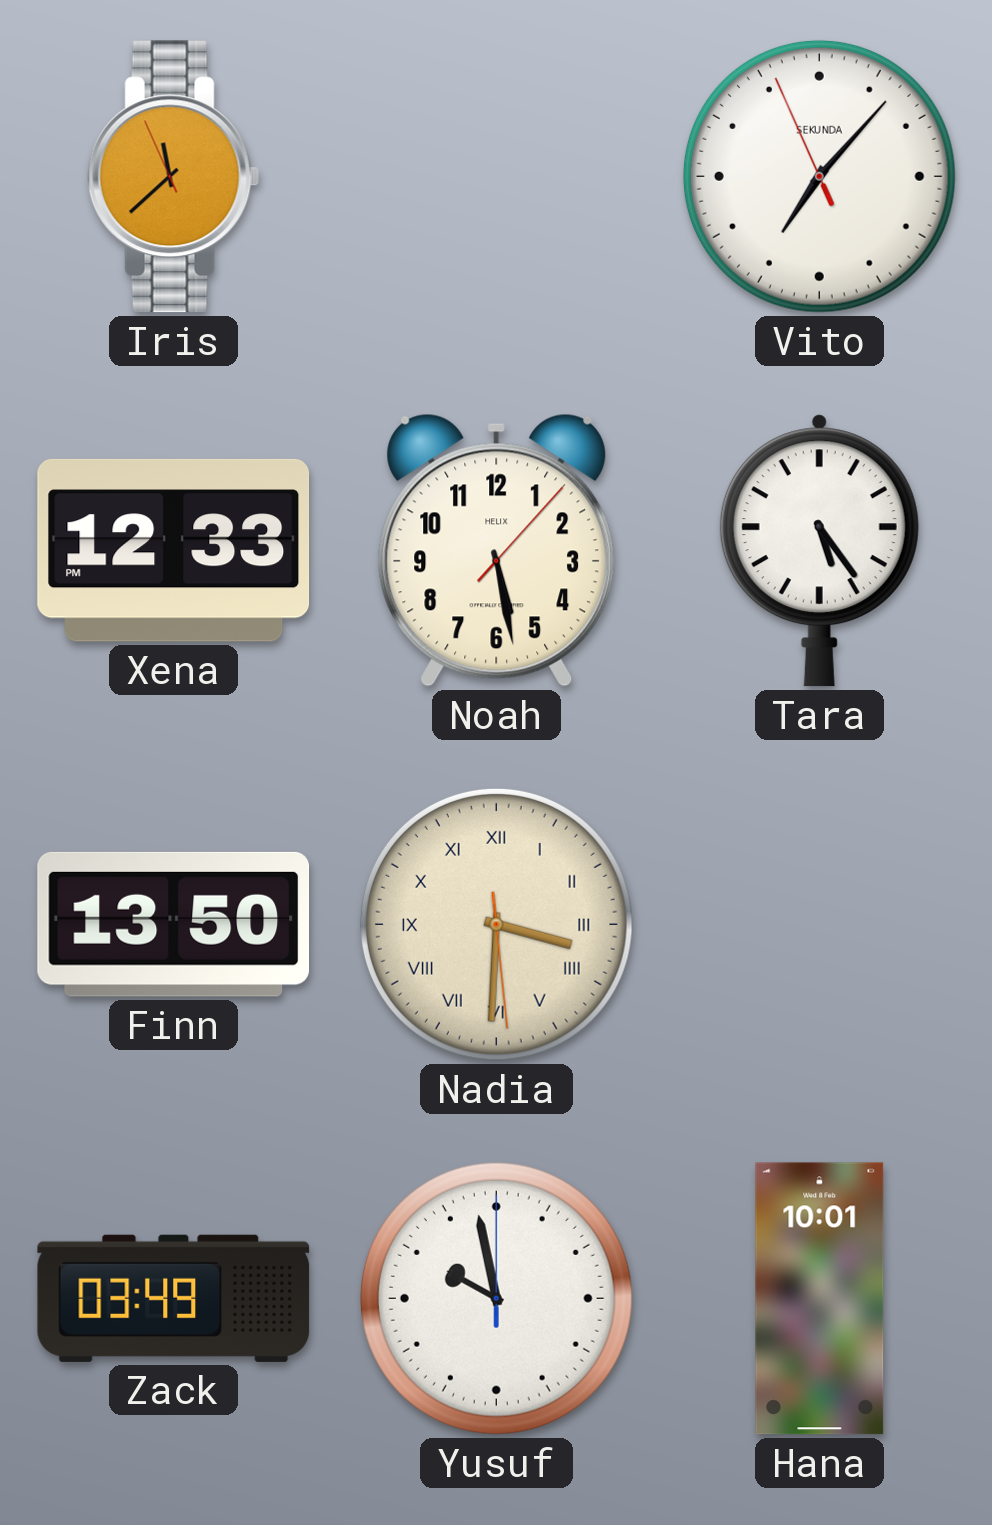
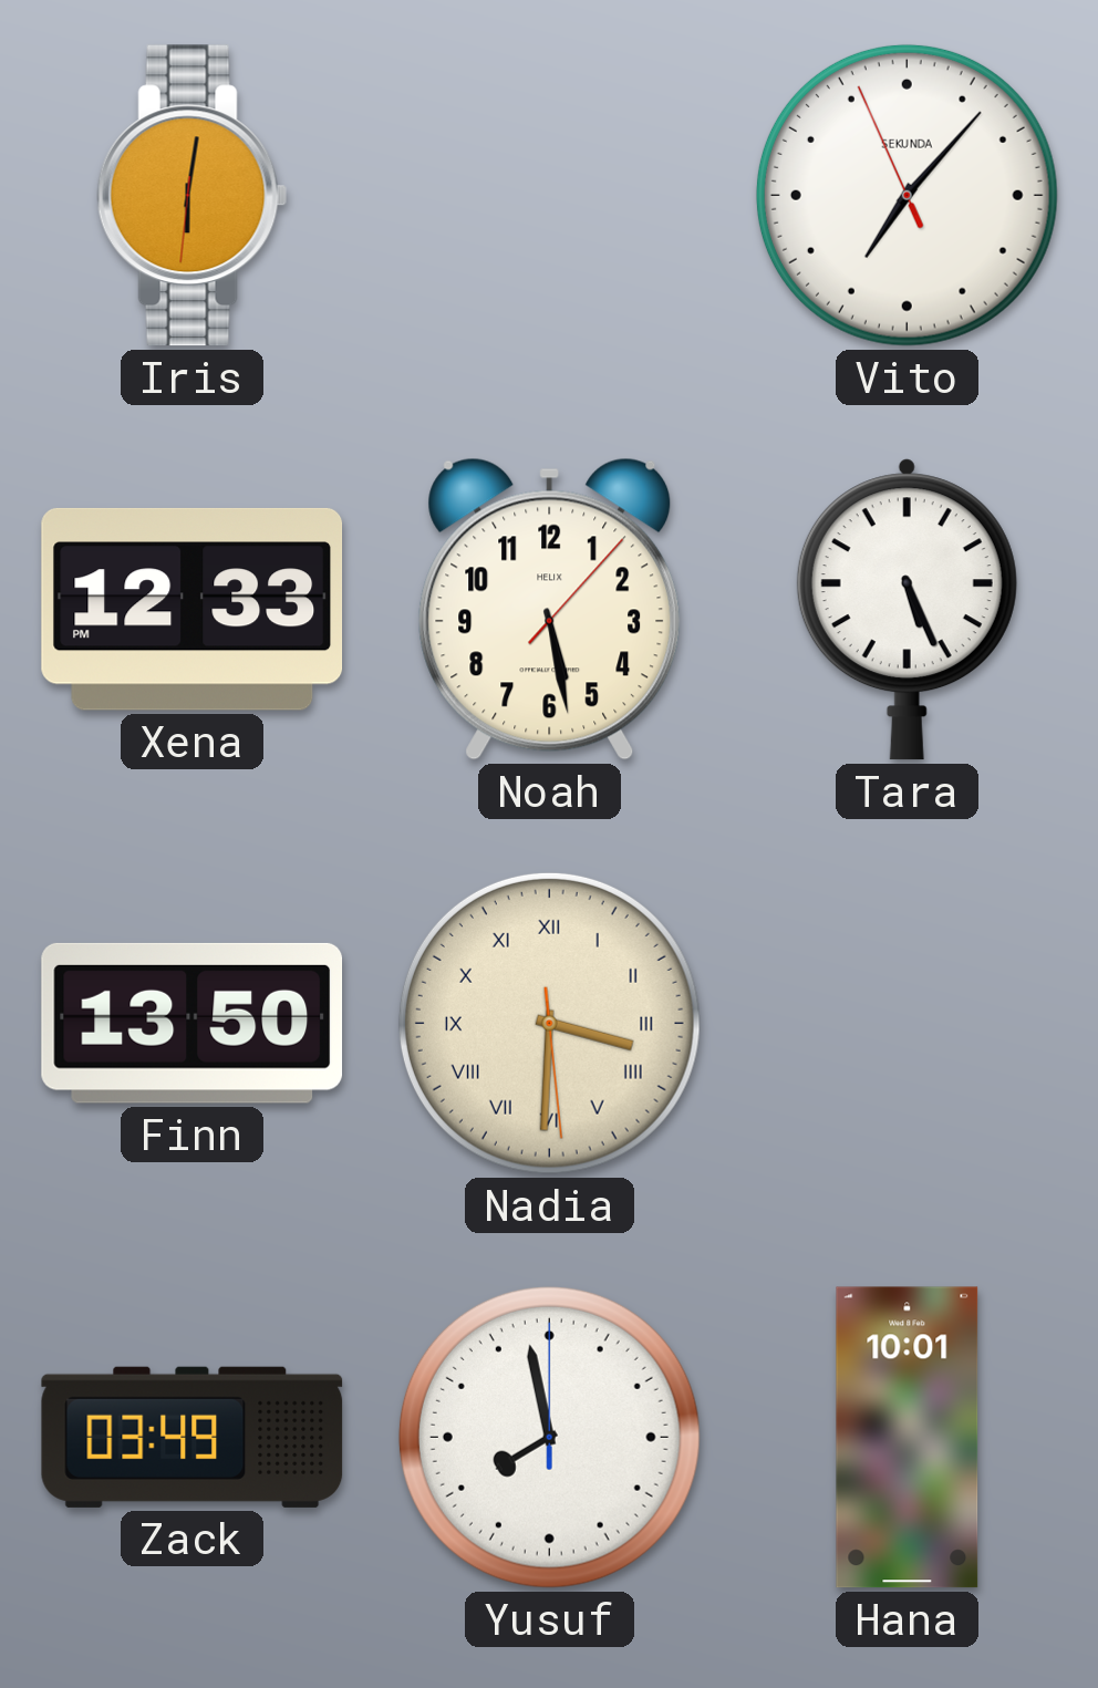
Iris: 11:37 -> 6:01 (193, 196)
Tara: 5:24 -> 5:26 (907, 610)
Yusuf: 9:58 -> 7:58 (549, 1437)
